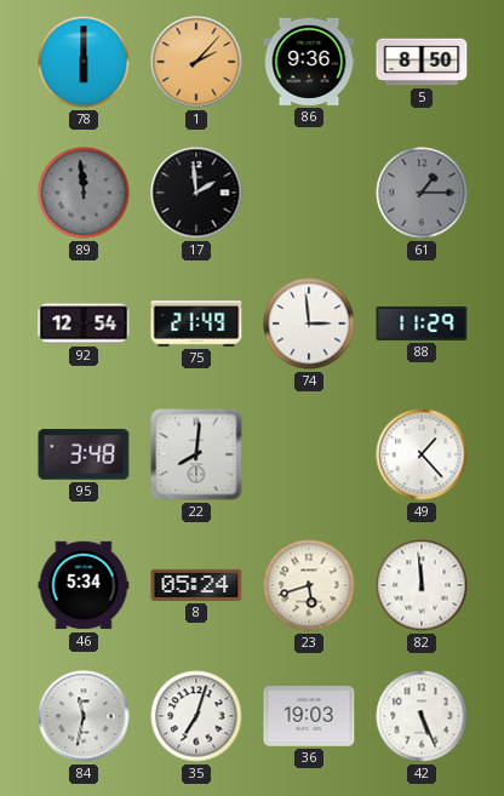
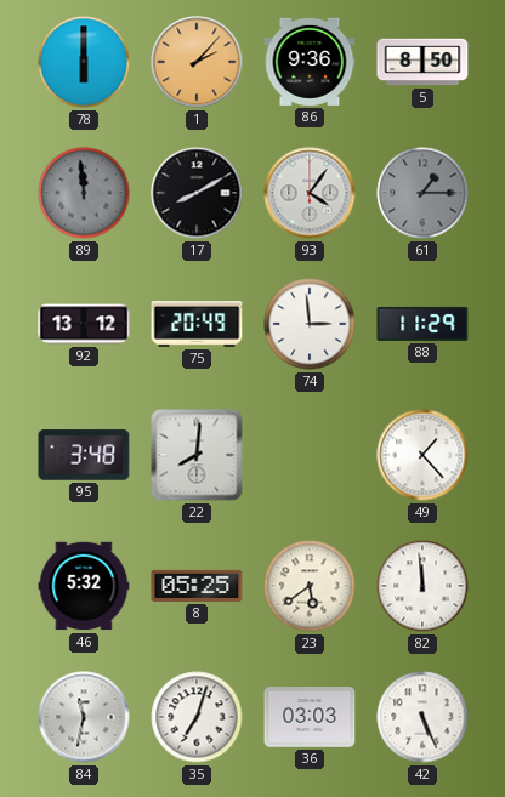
17: 1:59 -> 8:10 (197, 193)
93: none -> 4:06 (310, 193)
92: 12:54 -> 13:12 (84, 324)
75: 21:49 -> 20:49 (197, 325)
46: 5:34 -> 5:32 (84, 586)
8: 05:24 -> 05:25 (197, 586)
23: 5:42 -> 5:39 (310, 586)
36: 19:03 -> 03:03 (310, 717)
